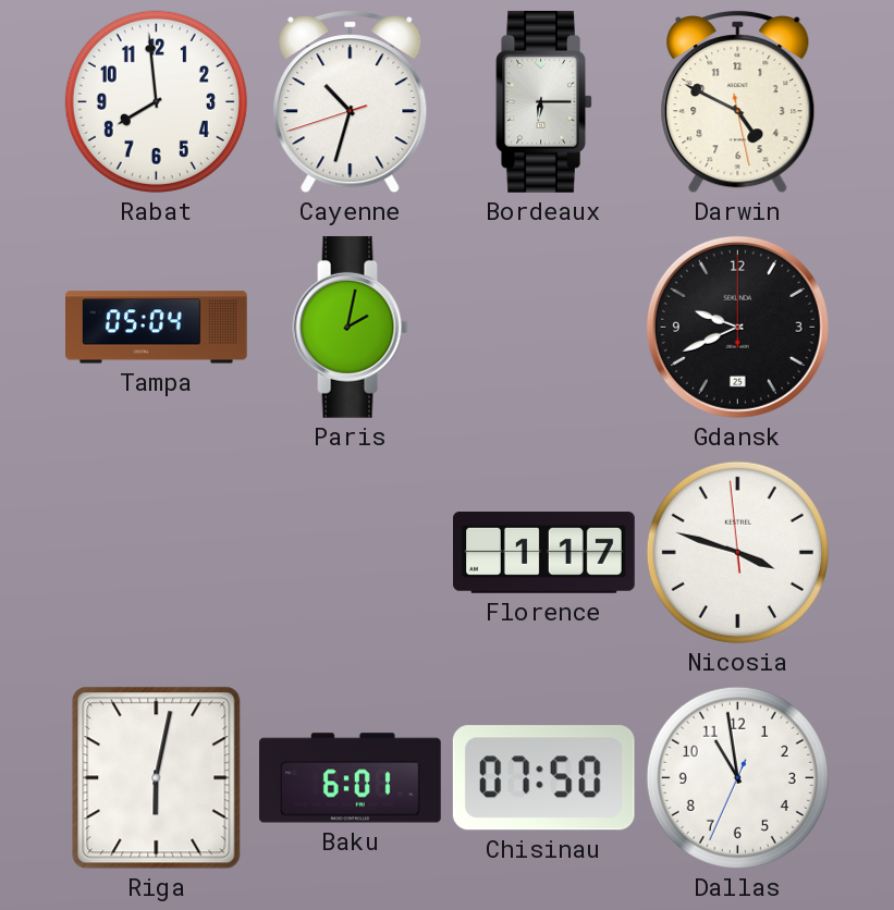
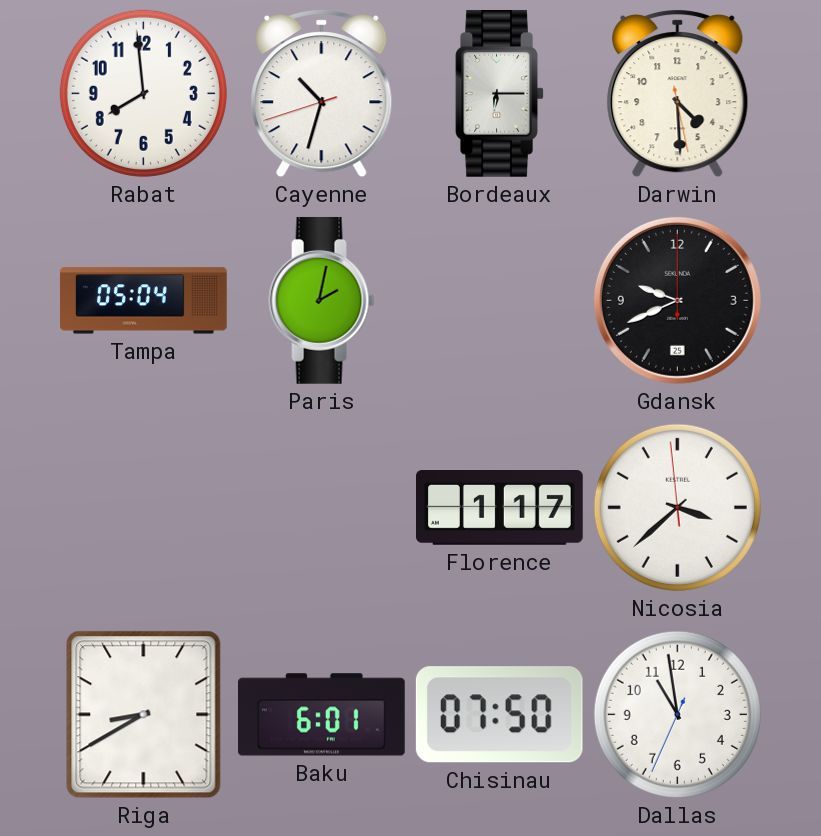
Darwin: 4:49 -> 4:29 (678, 94)
Nicosia: 3:47 -> 3:37 (677, 507)
Riga: 6:02 -> 8:40 (144, 715)
